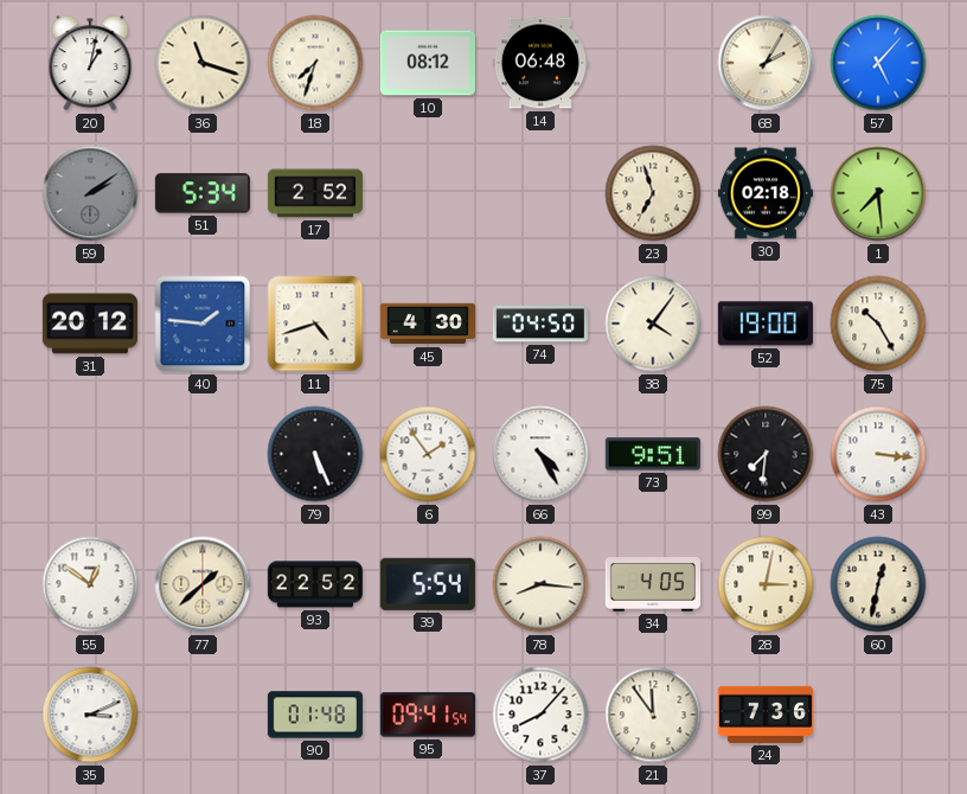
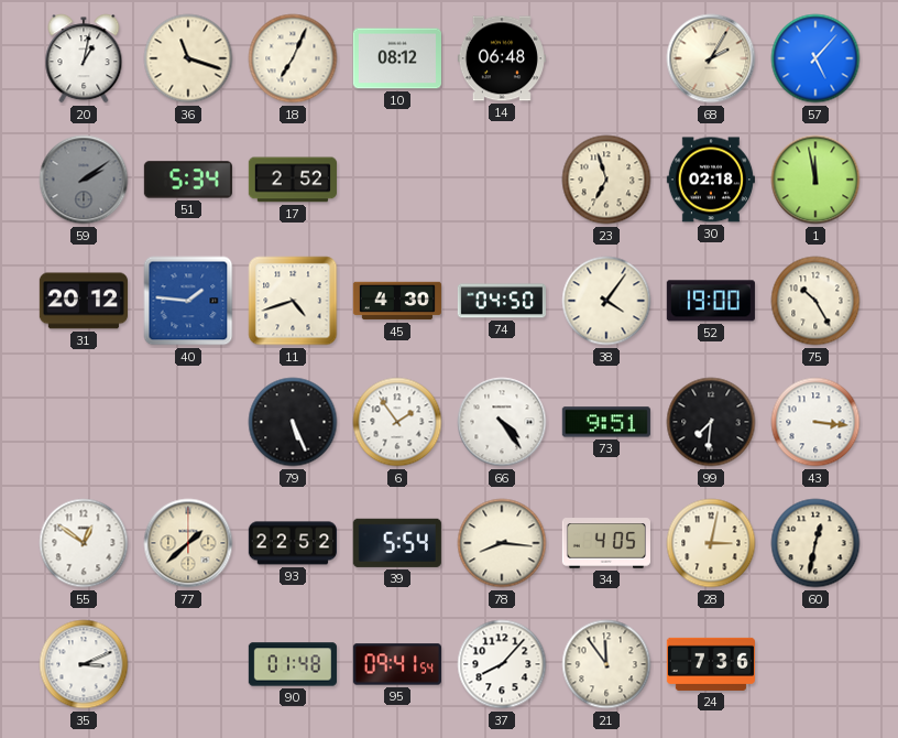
18: 7:33 -> 7:04 (293, 58)
1: 7:29 -> 11:58 (815, 180)
66: 4:25 -> 4:24 (502, 422)
